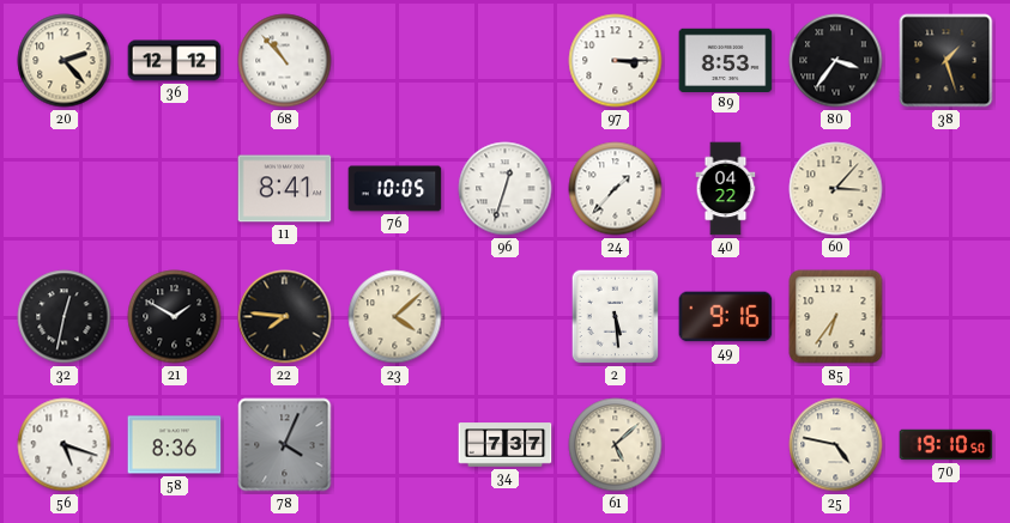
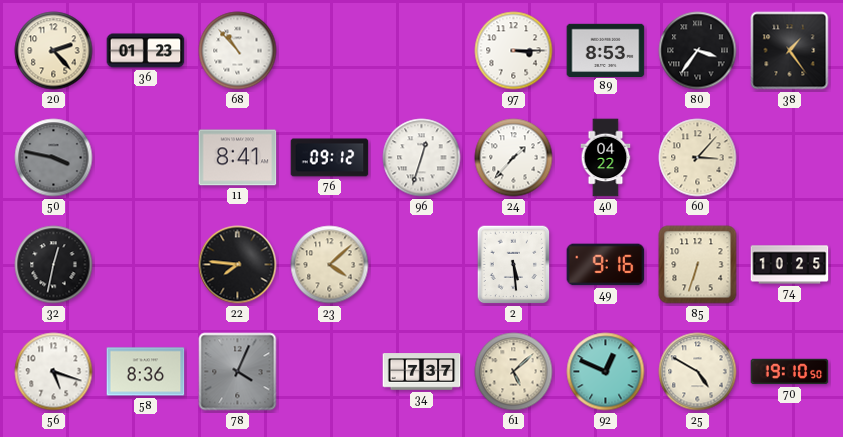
36: 12:12 -> 01:23 (146, 51)
38: 1:27 -> 1:24 (790, 51)
50: none -> 3:47 (54, 158)
76: 10:05 -> 09:12 (330, 158)
21: 1:50 -> none (175, 317)
85: 6:36 -> 6:33 (698, 265)
74: none -> 10:25 (790, 265)
92: none -> 12:49 (606, 372)
25: 4:47 -> 4:50 (698, 372)
